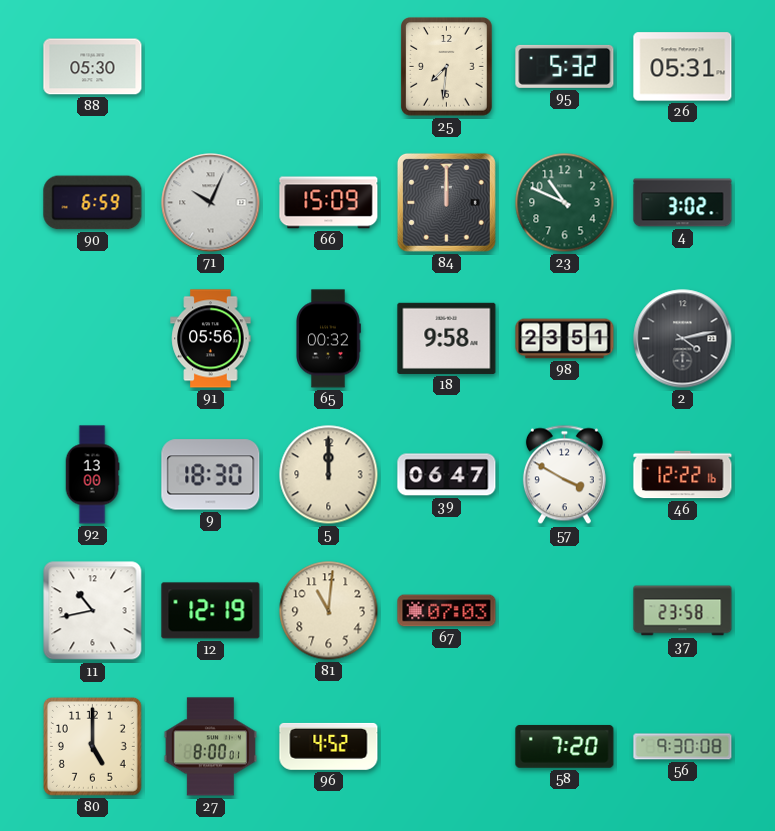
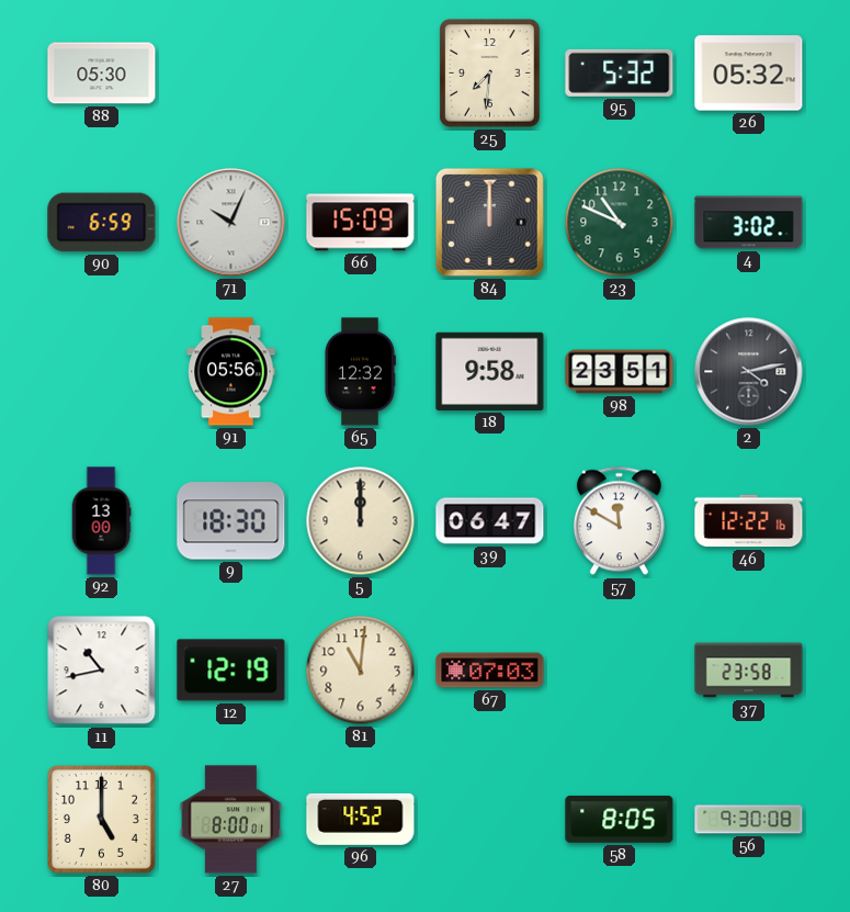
26: 05:31 -> 05:32 (749, 74)
65: 00:32 -> 12:32 (361, 372)
57: 3:50 -> 11:50 (619, 521)
58: 7:20 -> 8:05 (620, 820)
